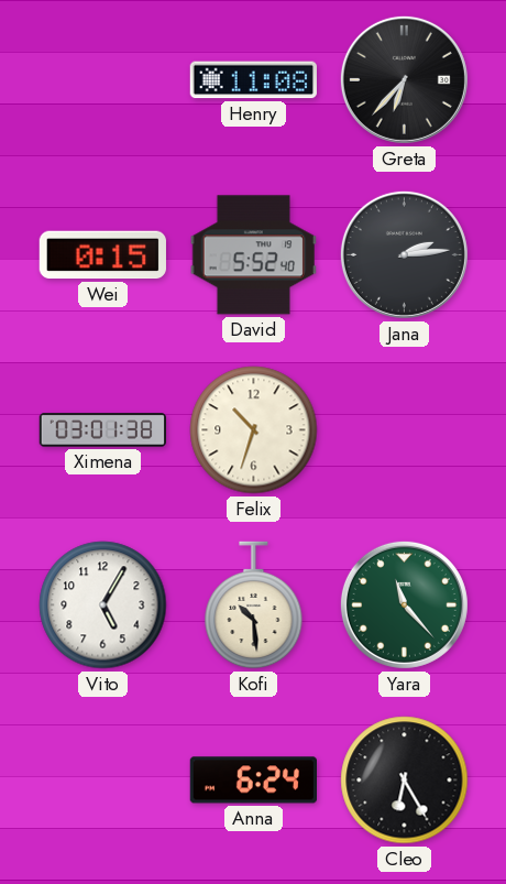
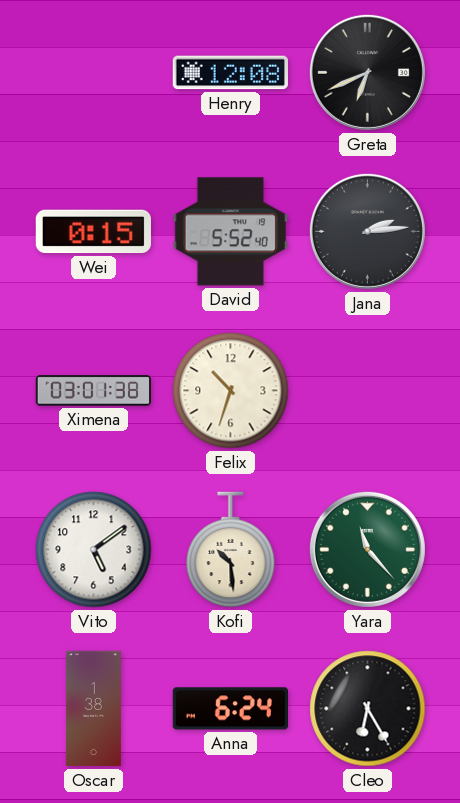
Henry: 11:08 -> 12:08 (230, 73)
Greta: 6:37 -> 6:41 (367, 72)
Vito: 5:05 -> 5:09 (94, 550)
Oscar: none -> 1:38 (93, 709)
